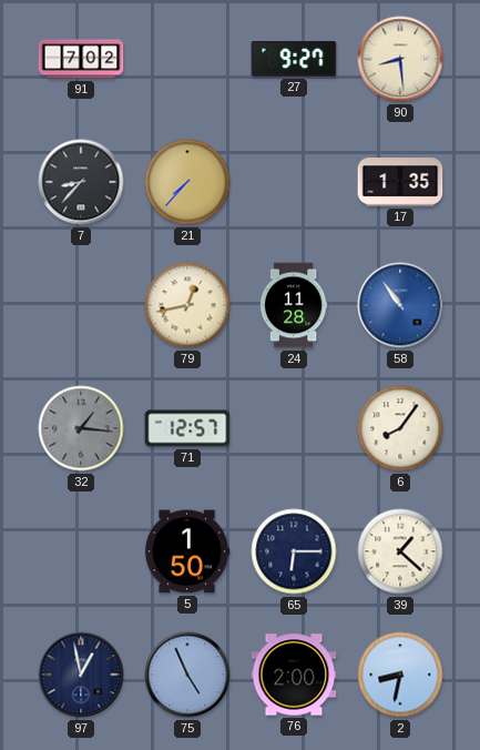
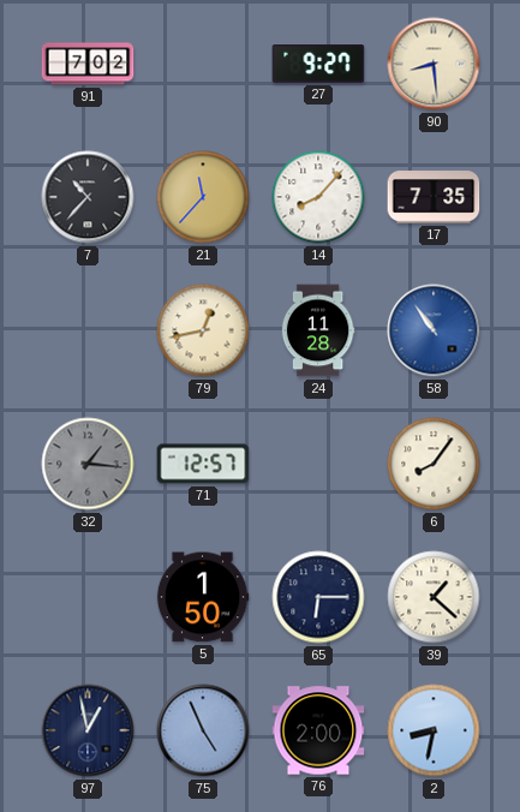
7: 8:37 -> 10:37 (88, 197)
21: 7:37 -> 11:37 (203, 197)
14: none -> 8:07 (318, 197)
17: 1:35 -> 7:35 (434, 197)
